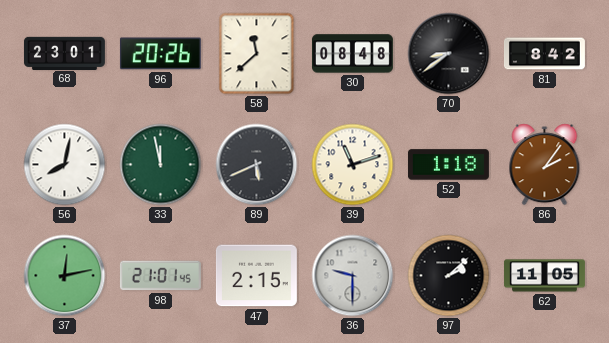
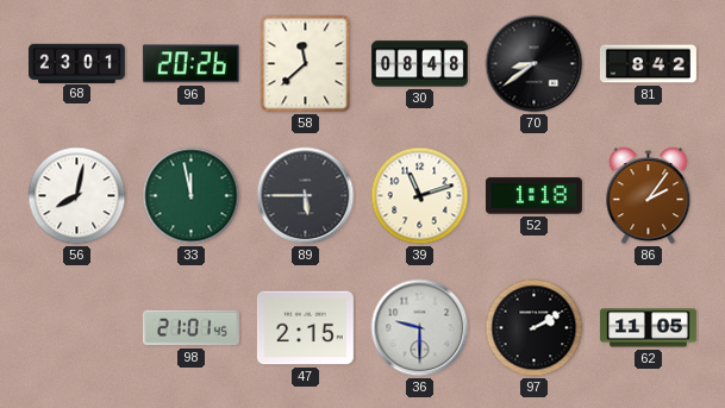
89: 5:41 -> 5:45 (306, 196)
37: 12:13 -> none (65, 276)
97: 2:08 -> 2:10 (535, 328)
